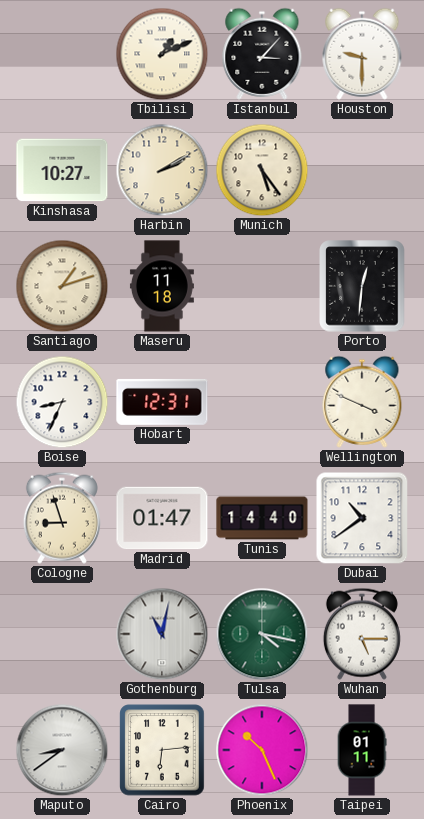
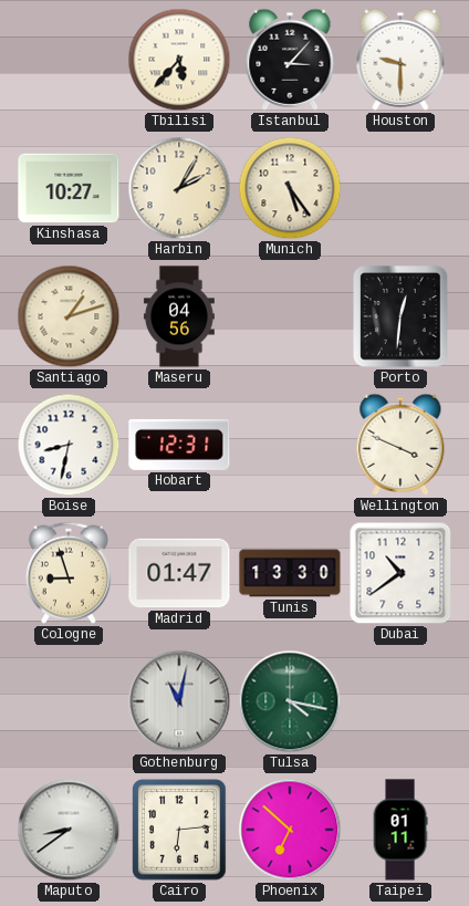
Tbilisi: 1:11 -> 5:37 (179, 60)
Harbin: 2:10 -> 2:05 (179, 188)
Maseru: 11:18 -> 04:56 (179, 316)
Boise: 8:34 -> 8:32 (69, 445)
Tunis: 14:40 -> 13:30 (290, 573)
Wuhan: 5:15 -> none (362, 634)
Phoenix: 10:26 -> 6:52 (290, 830)
